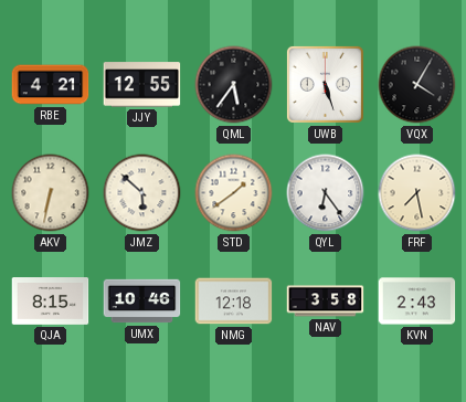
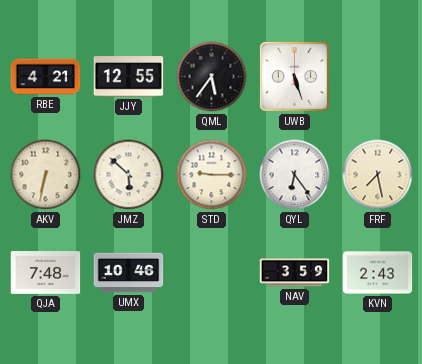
VQX: 4:05 -> none (417, 85)
STD: 1:39 -> 9:15 (212, 175)
QJA: 8:15 -> 7:48 (46, 273)
NMG: 12:18 -> none (234, 301)
NAV: 3:58 -> 3:59 (295, 273)
